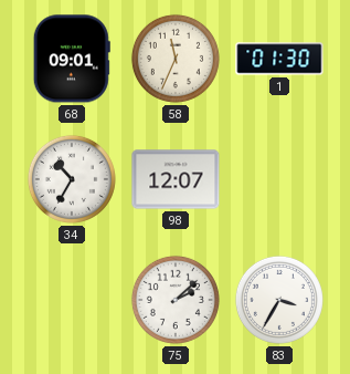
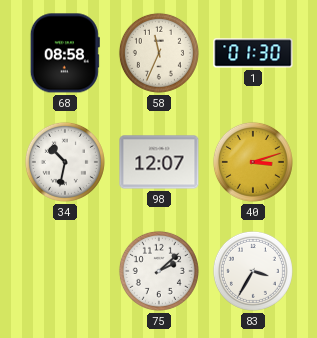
68: 09:01 -> 08:58 (65, 53)
34: 10:35 -> 10:32 (65, 162)
40: none -> 3:12 (253, 162)
